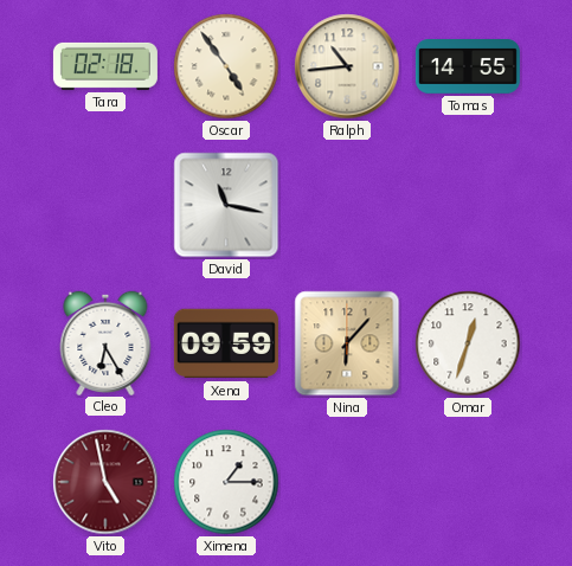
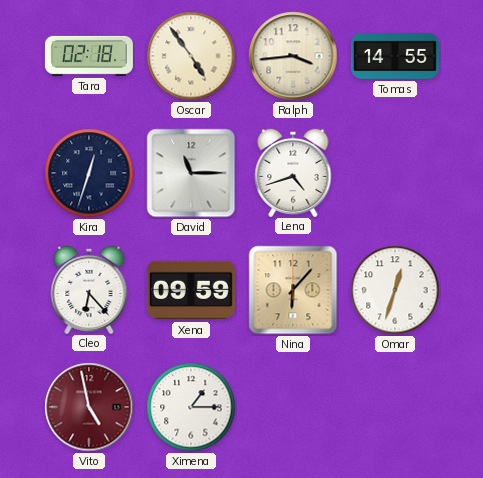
Ralph: 10:44 -> 3:44 (293, 56)
Kira: none -> 12:33 (89, 173)
David: 11:17 -> 11:15 (191, 173)
Lena: none -> 4:42 (293, 172)
Cleo: 6:25 -> 6:23 (89, 289)
